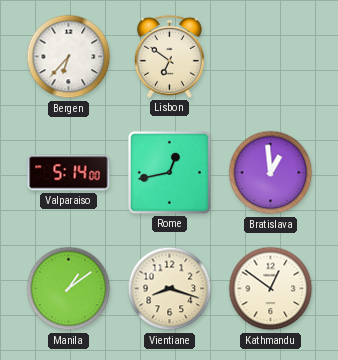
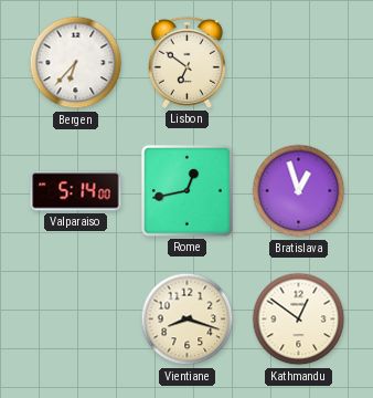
Bratislava: 12:59 -> 12:57 (299, 191)
Manila: 1:09 -> none (69, 289)
